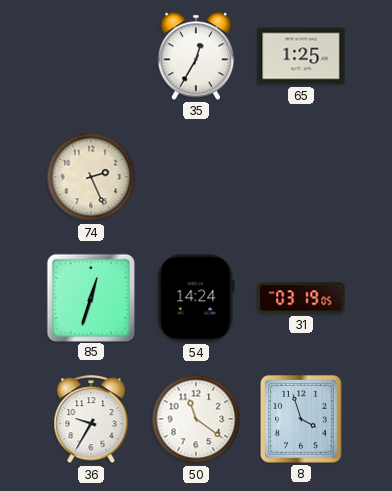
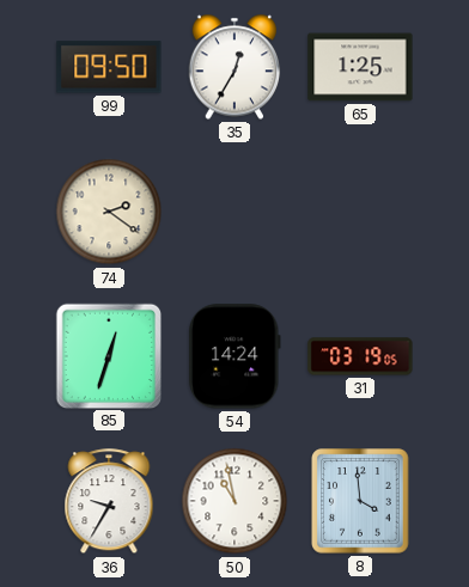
99: none -> 09:50 (109, 67)
74: 2:26 -> 2:21 (109, 212)
50: 11:21 -> 10:58 (234, 501)
8: 3:57 -> 3:59 (360, 501)
